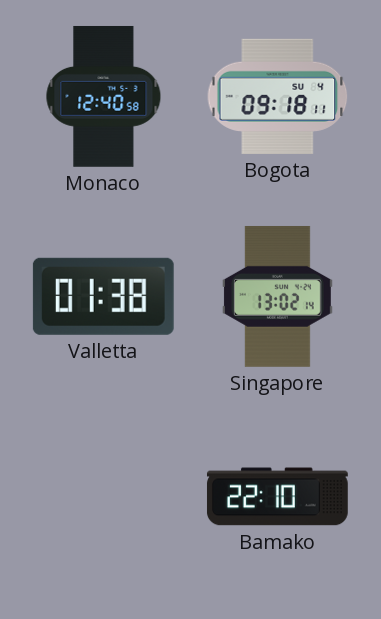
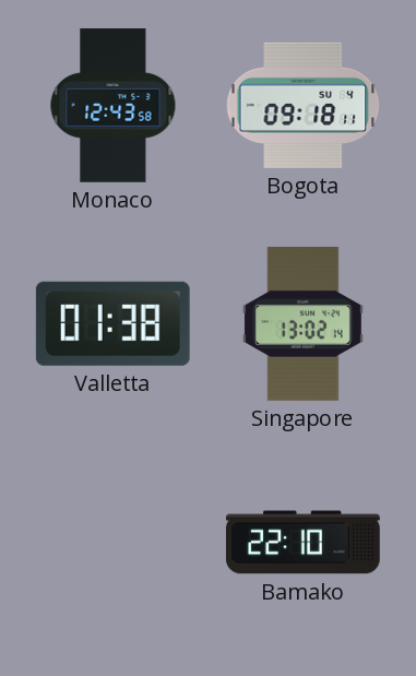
Monaco: 12:40 -> 12:43 (114, 105)
